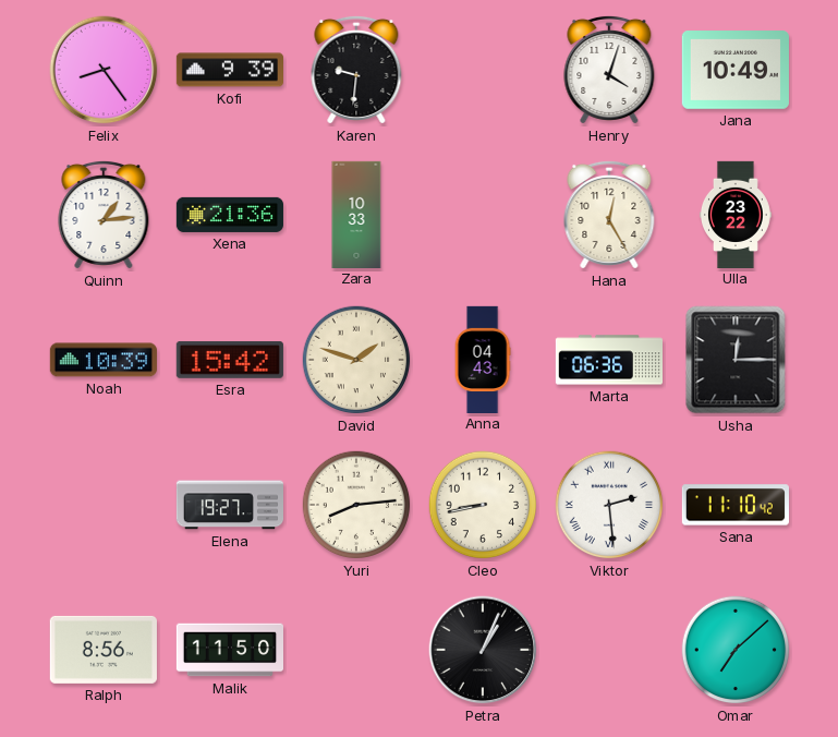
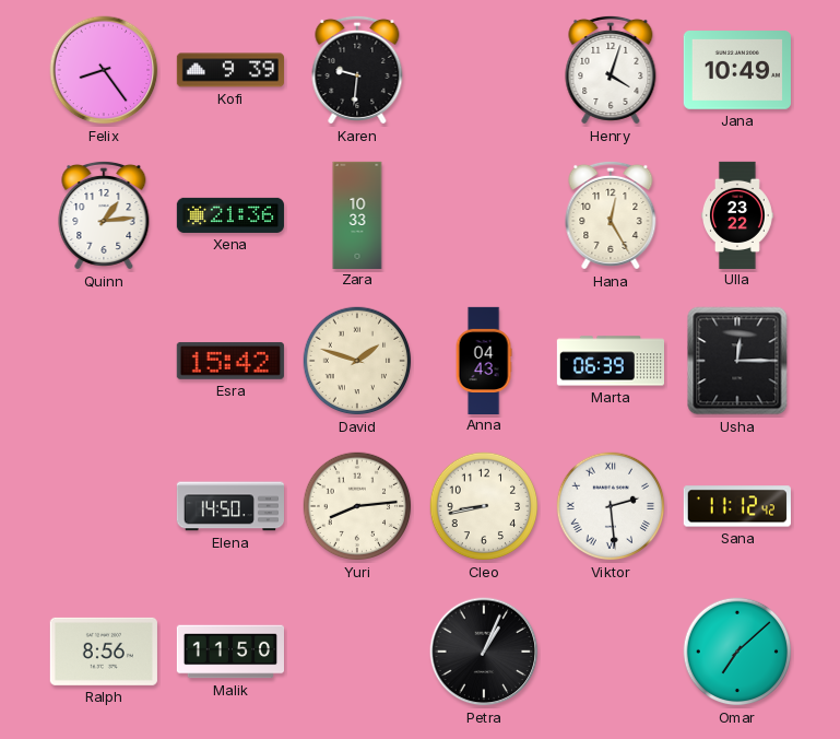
Noah: 10:39 -> none (104, 360)
Marta: 06:36 -> 06:39 (610, 361)
Elena: 19:27 -> 14:50 (229, 506)
Sana: 11:10 -> 11:12 (737, 506)
